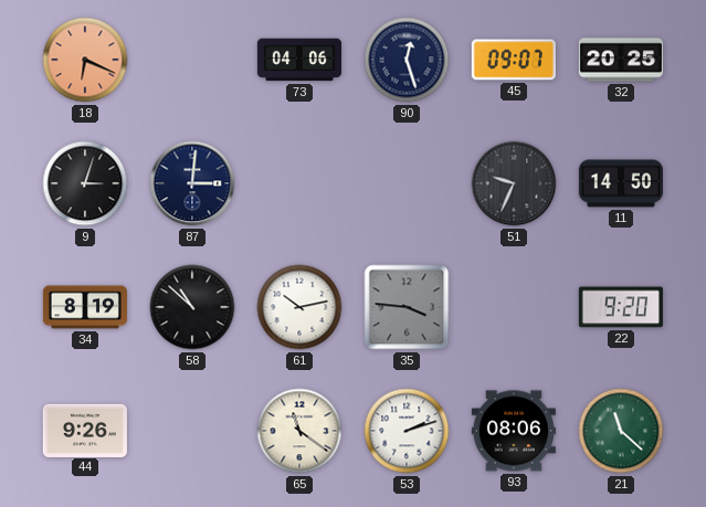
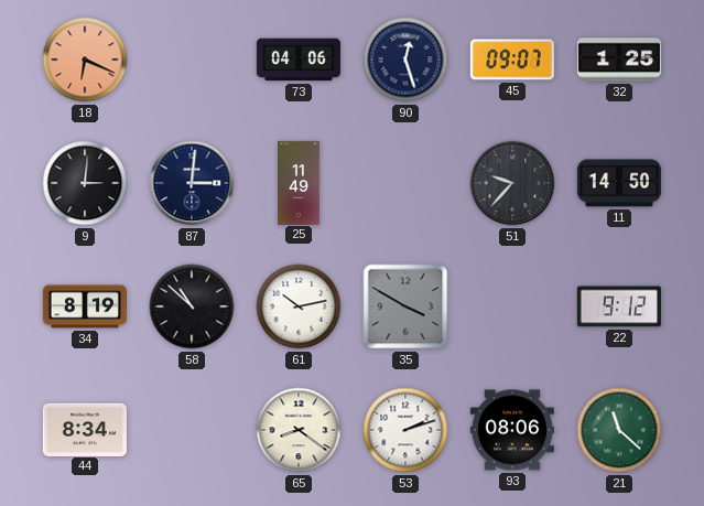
32: 20:25 -> 1:25 (619, 60)
9: 3:03 -> 3:01 (85, 183)
25: none -> 11:49 (299, 182)
51: 9:34 -> 9:37 (512, 183)
35: 3:46 -> 3:50 (405, 306)
22: 9:20 -> 9:12 (619, 306)
44: 9:26 -> 8:34 (85, 429)
65: 11:21 -> 8:21 (299, 430)
